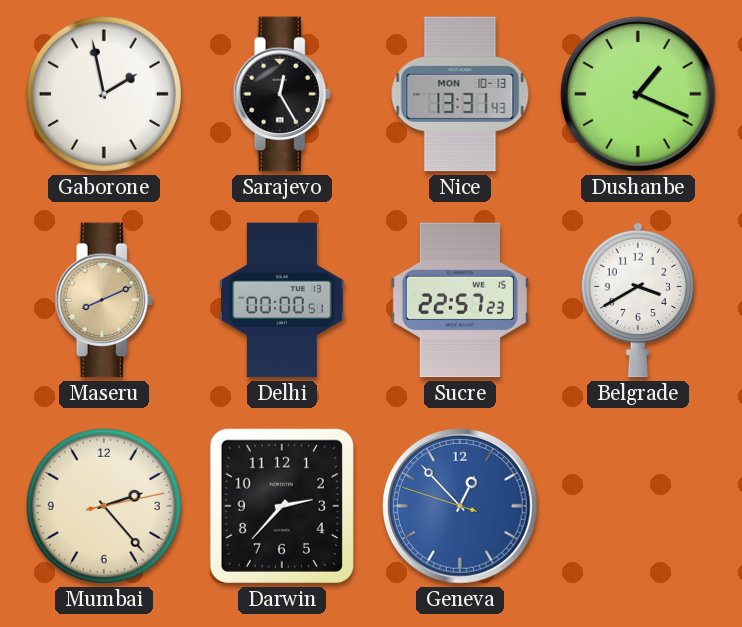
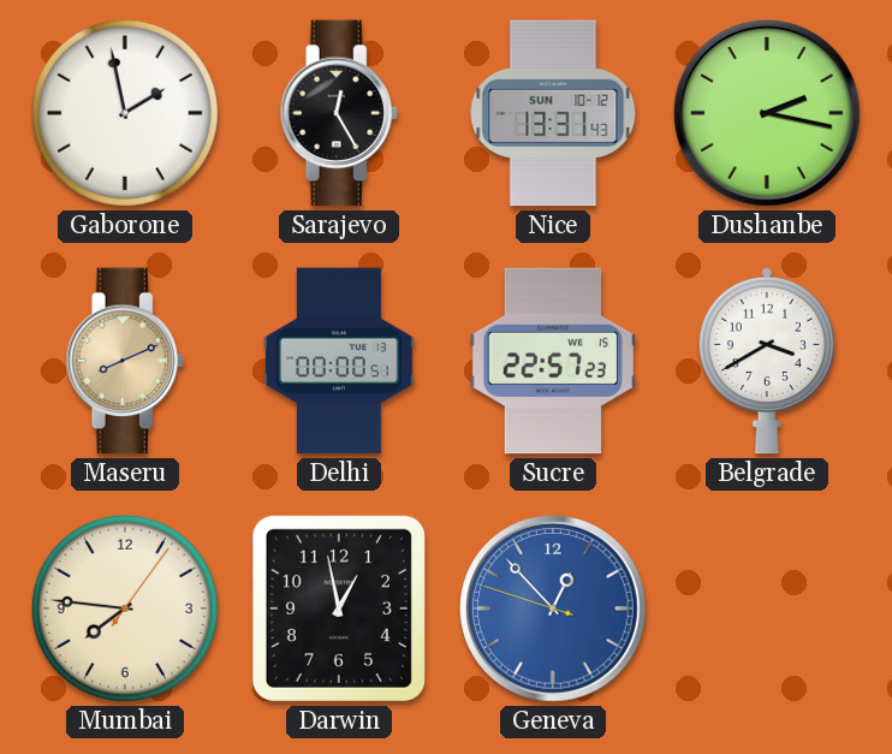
Nice date: MON 10-13 -> SUN 10-12 (553, 113)
Dushanbe: 1:19 -> 2:17 (767, 113)
Mumbai: 2:23 -> 7:46 (125, 608)
Darwin: 2:37 -> 12:58 (339, 608)
